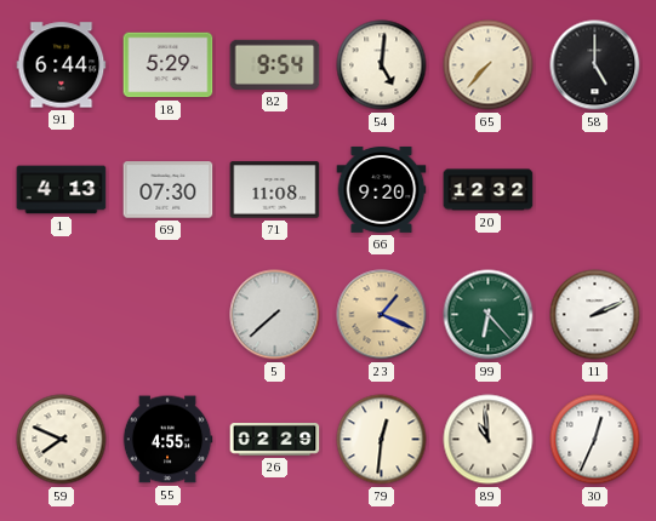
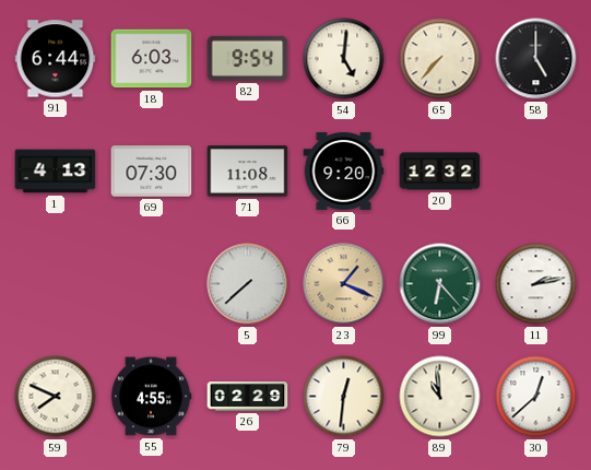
18: 5:29 -> 6:03 (152, 59)
11: 2:11 -> 2:13 (536, 284)
30: 12:34 -> 12:38 (536, 397)
